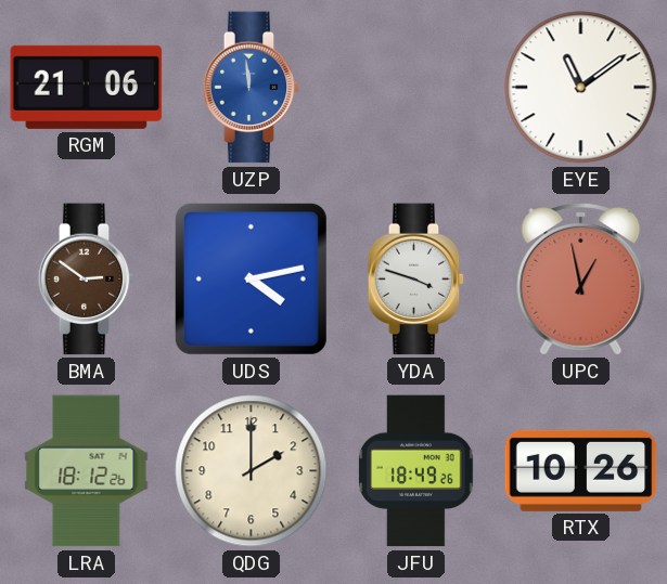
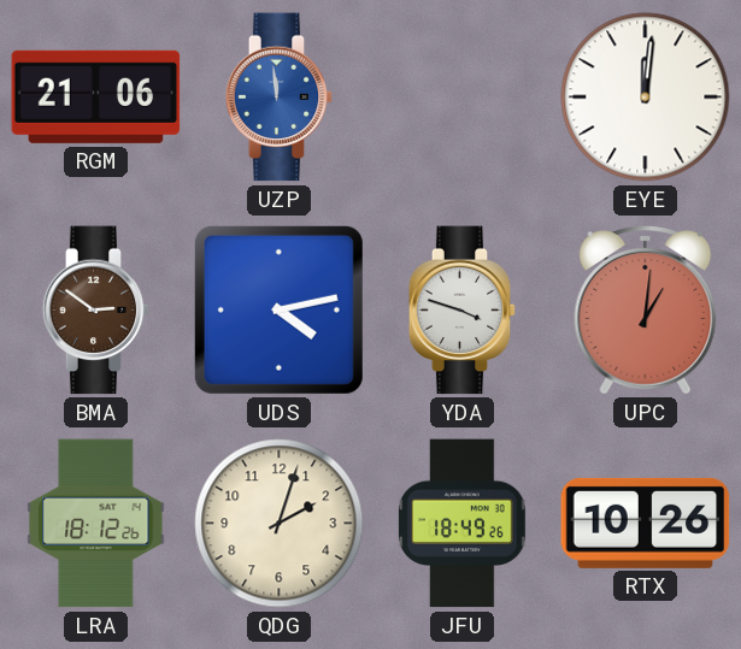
EYE: 11:09 -> 12:01 (646, 98)
UPC: 12:58 -> 1:01 (646, 311)
QDG: 2:00 -> 2:03 (280, 524)
